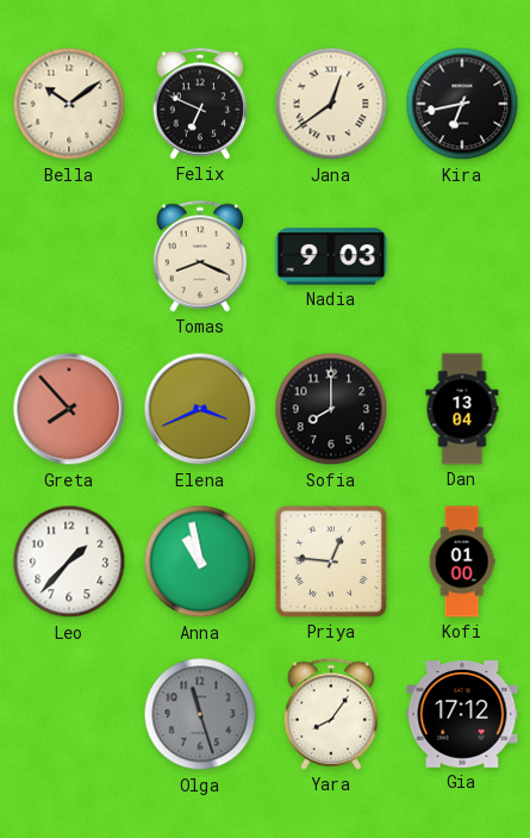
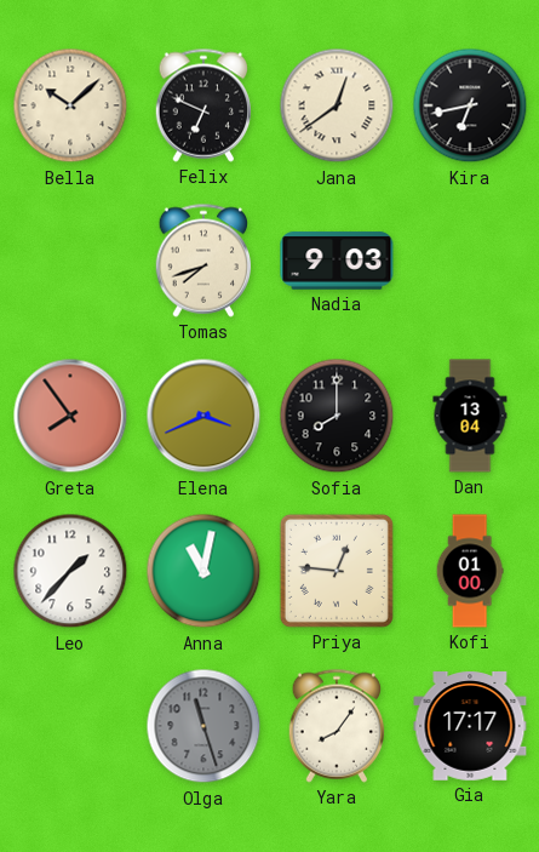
Bella: 10:09 -> 10:08 (70, 105)
Tomas: 8:19 -> 7:42 (203, 261)
Greta: 7:53 -> 7:54 (70, 416)
Anna: 10:58 -> 11:02 (203, 571)
Gia: 17:12 -> 17:17 (470, 727)
